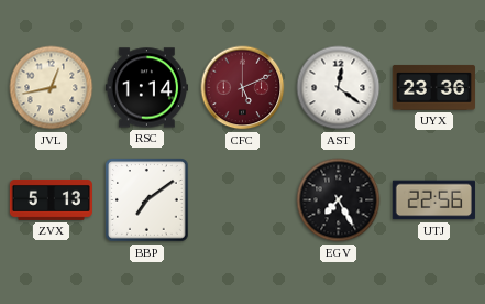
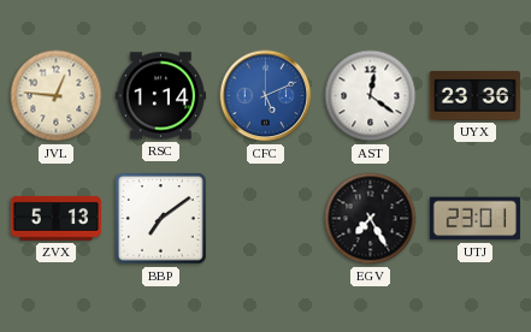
JVL: 12:43 -> 12:46 (57, 96)
CFC dial: burgundy -> blue (266, 96)
UTJ: 22:56 -> 23:01 (474, 219)
